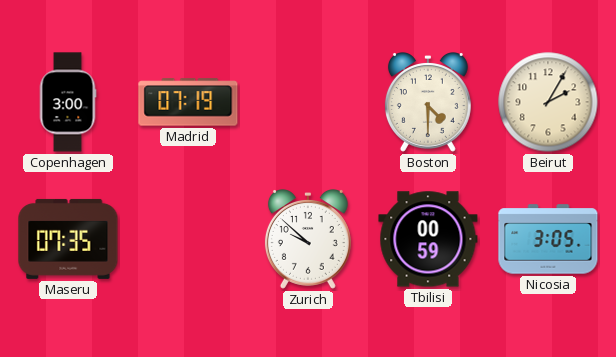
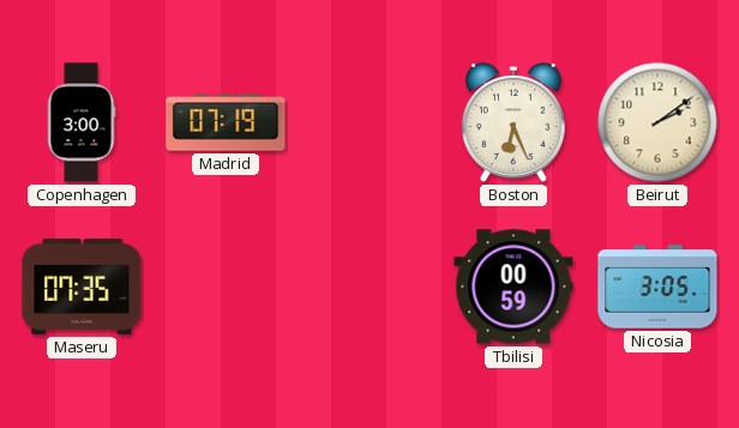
Boston: 4:30 -> 6:26 (513, 123)
Beirut: 2:05 -> 2:09 (657, 122)
Zurich: 9:52 -> none (308, 240)
